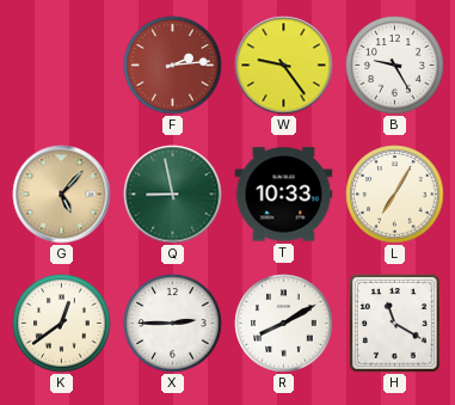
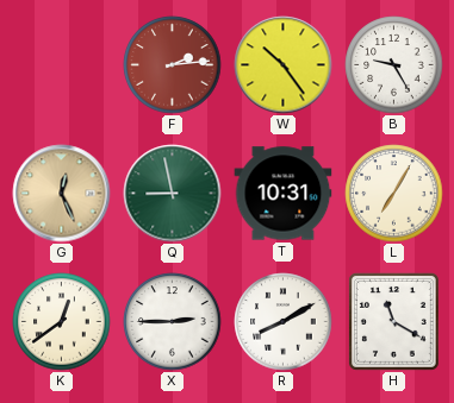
W: 9:24 -> 10:24 (284, 65)
G: 5:07 -> 12:26 (62, 194)
T: 10:33 -> 10:31 (284, 194)
